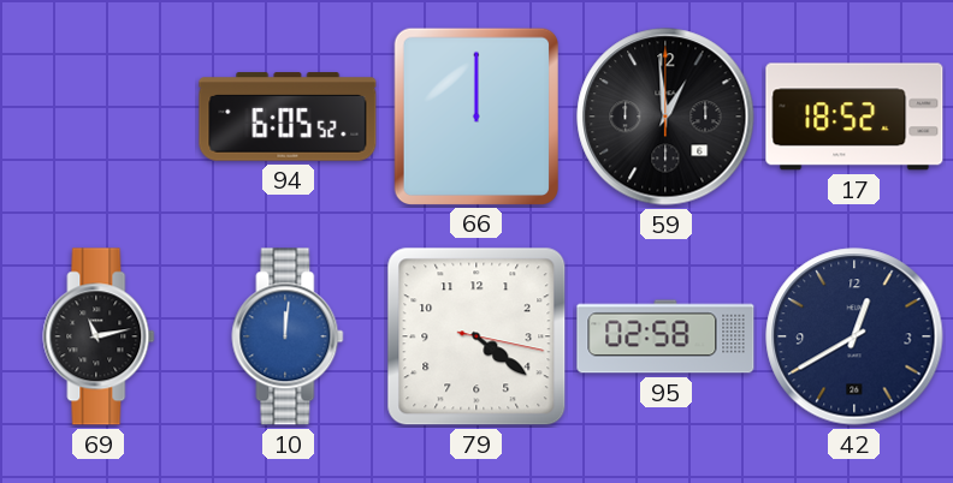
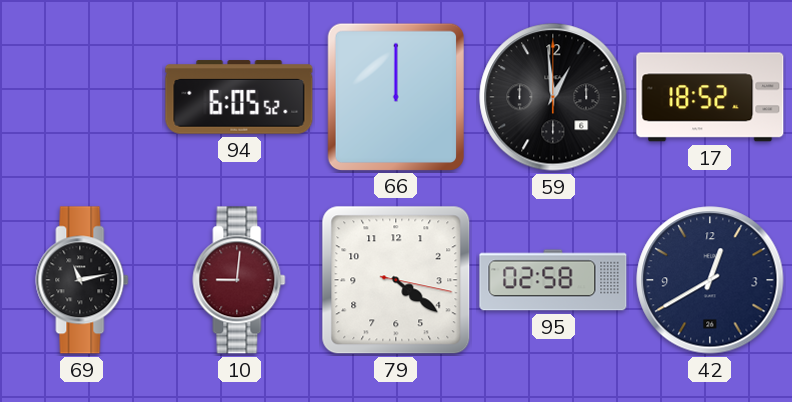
10: 12:01 -> 9:01 (239, 280)
10 dial: blue -> burgundy (239, 280)
